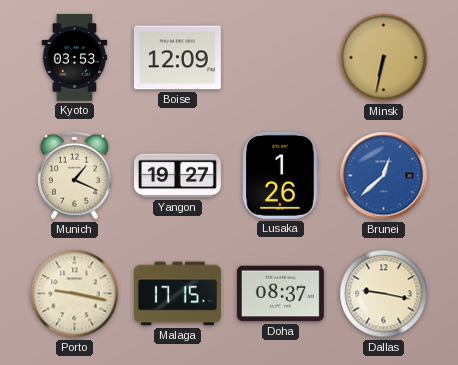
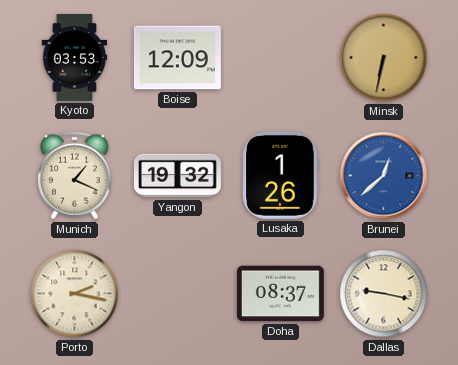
Yangon: 19:27 -> 19:32 (177, 176)
Porto: 9:17 -> 2:17 (75, 294)
Malaga: 17:15 -> none (177, 294)
